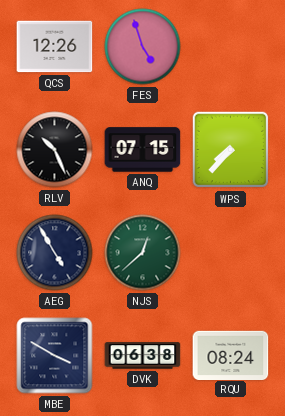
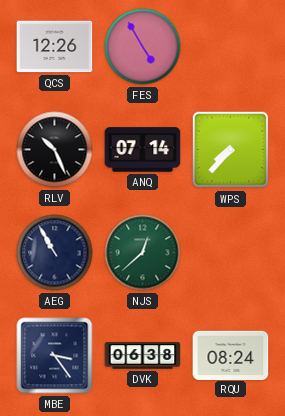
FES: 4:57 -> 4:55 (143, 47)
ANQ: 07:15 -> 07:14 (143, 150)
AEG: 4:55 -> 10:55 (55, 253)
MBE: 3:50 -> 3:24 (55, 356)
